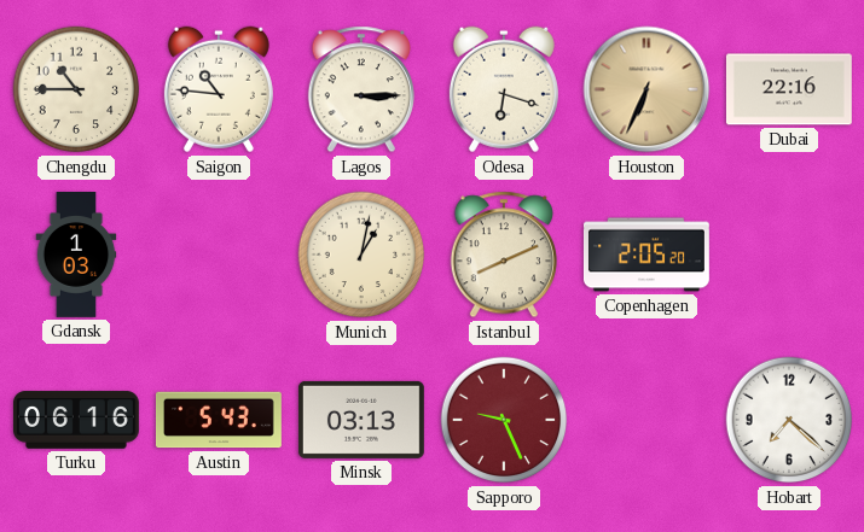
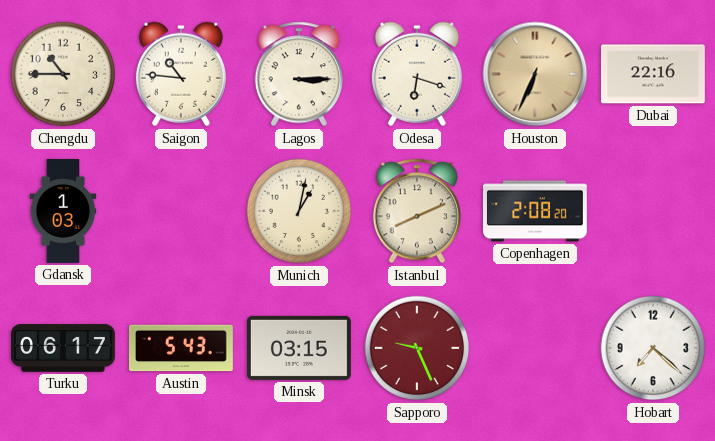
Copenhagen: 2:05 -> 2:08 (535, 211)
Turku: 06:16 -> 06:17 (63, 348)
Minsk: 03:13 -> 03:15 (299, 348)
